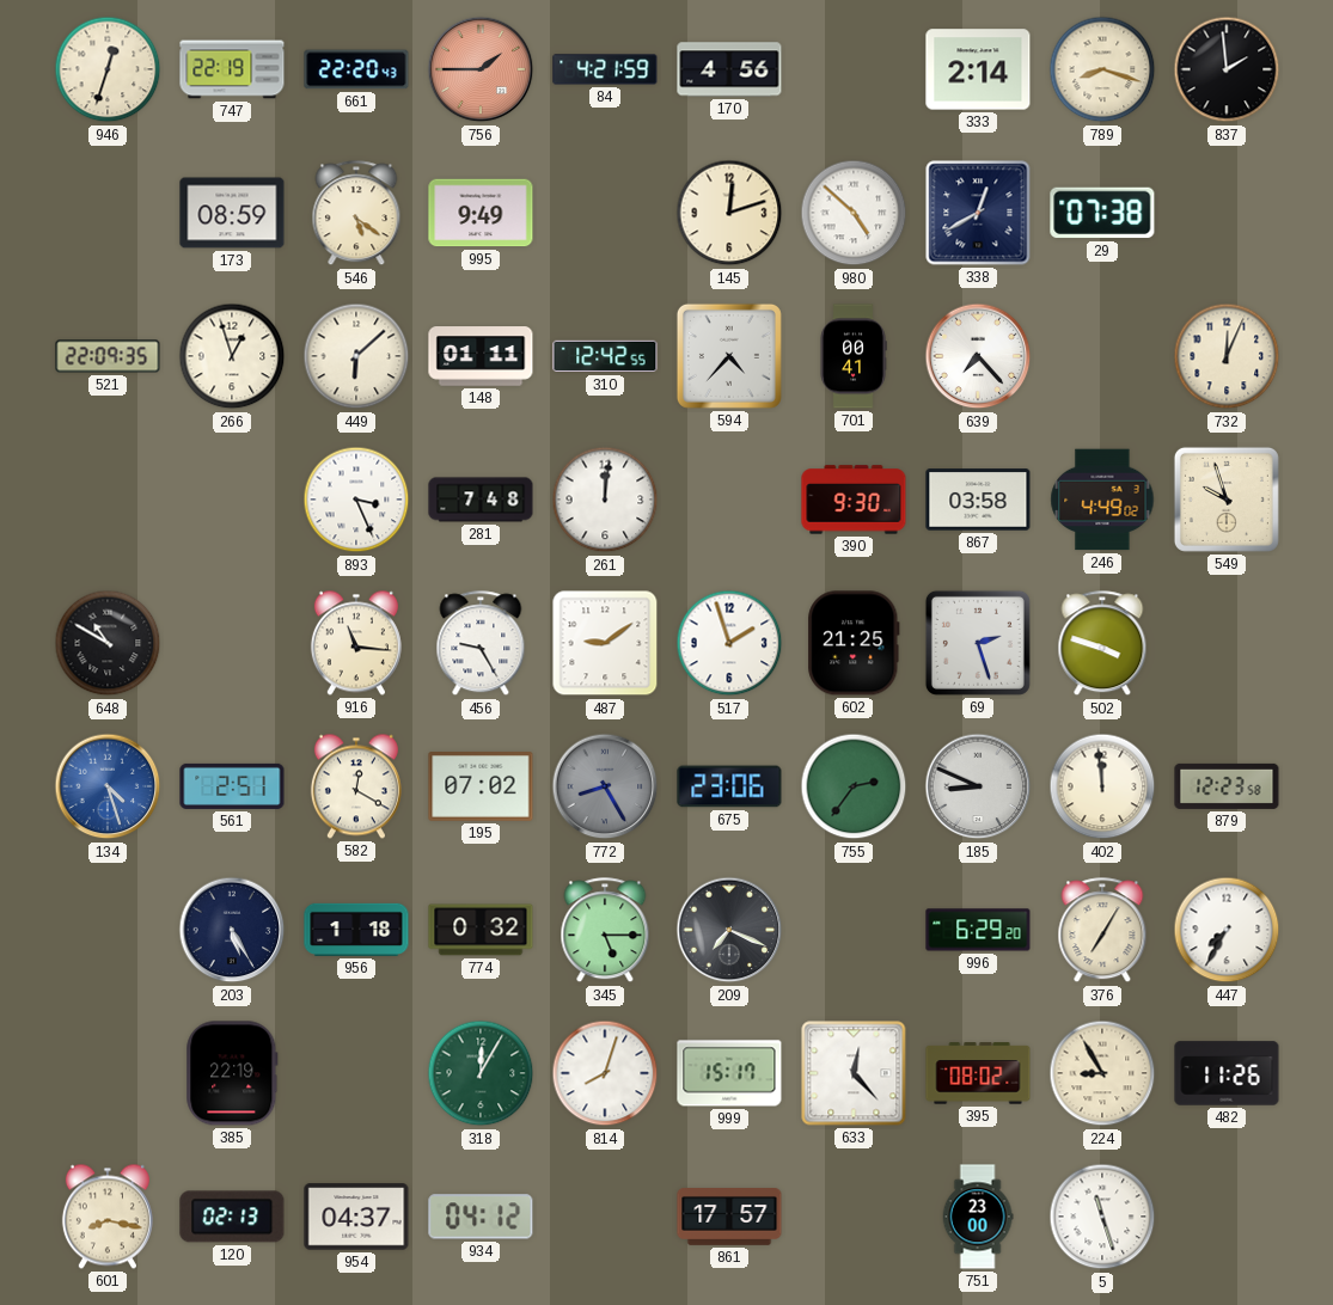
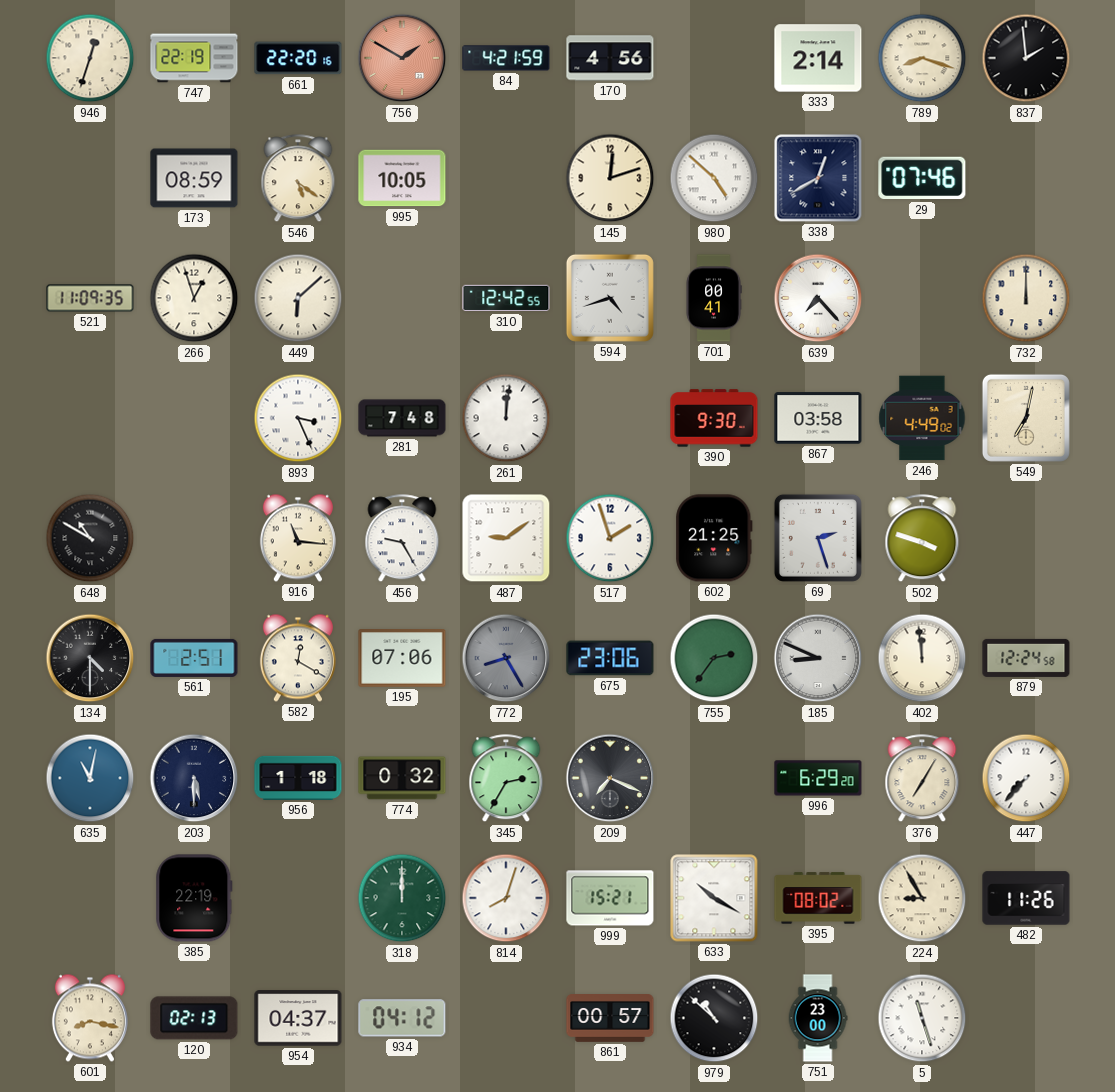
661: 22:20:43 -> 22:20:16 (298, 58)
756: 1:45 -> 1:50 (402, 58)
995: 9:49 -> 10:05 (402, 178)
29: 07:38 -> 07:46 (922, 178)
521: 22:09 -> 11:09 (90, 298)
148: 01:11 -> none (481, 356)
594: 4:37 -> 4:42 (610, 298)
732: 12:04 -> 12:00 (1026, 298)
549: 9:57 -> 7:02 (1026, 418)
134: 4:27 -> 4:30 (90, 658)
134 dial: blue -> black (90, 658)
195: 07:02 -> 07:06 (402, 659)
879: 12:23 -> 12:24 (1026, 658)
635: none -> 11:02 (90, 778)
203: 5:25 -> 5:30 (194, 778)
345: 5:15 -> 2:35 (506, 779)
447: 7:35 -> 7:37 (1026, 778)
318: 12:05 -> 12:00 (402, 898)
999: 15:17 -> 15:21 (610, 898)
633: 12:23 -> 10:20 (714, 898)
861: 17:57 -> 00:57 (610, 1019)
979: none -> 10:52 (714, 1018)
